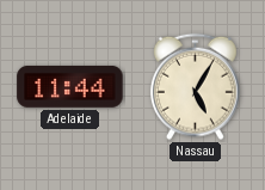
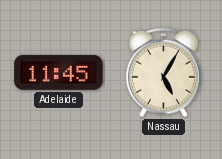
Adelaide: 11:44 -> 11:45 (59, 72)
